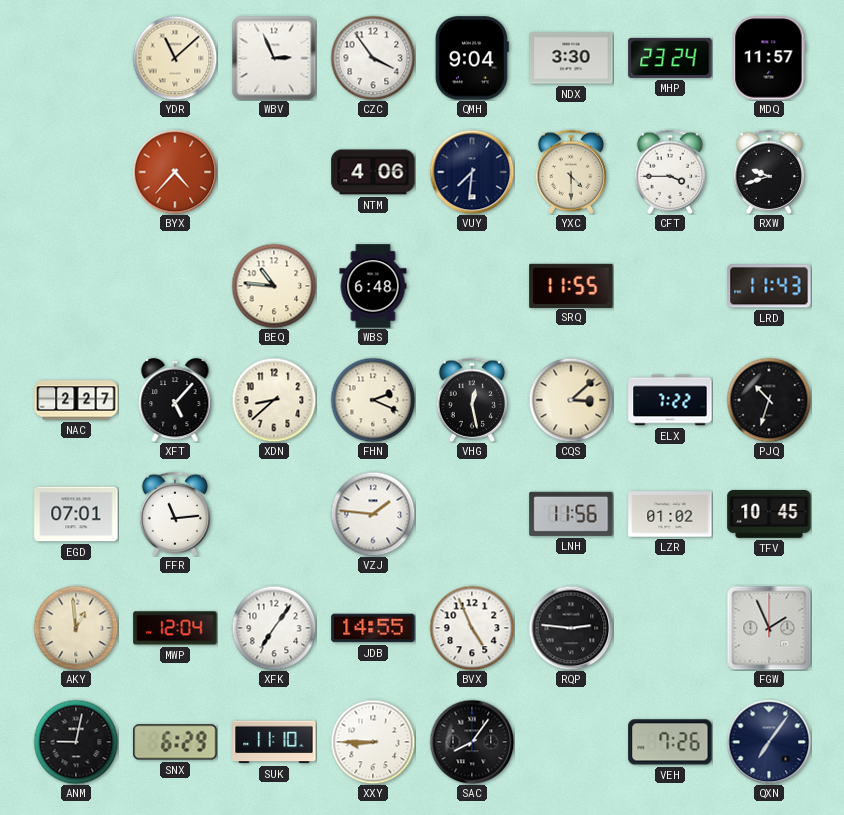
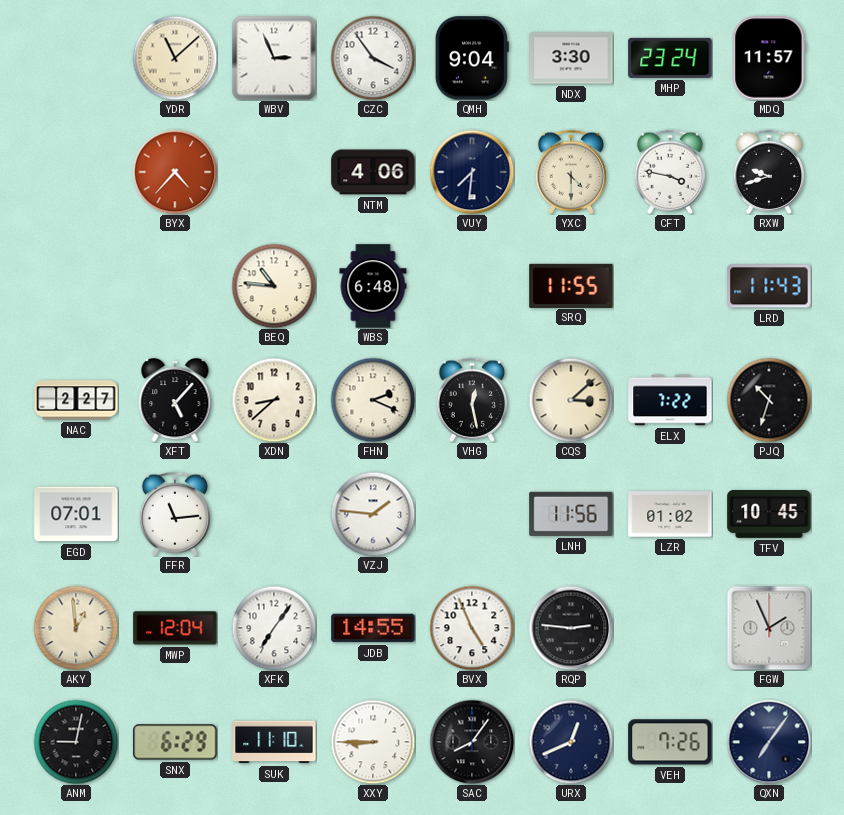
CFT: 3:45 -> 3:47 (669, 172)
URX: none -> 12:41 (571, 742)
